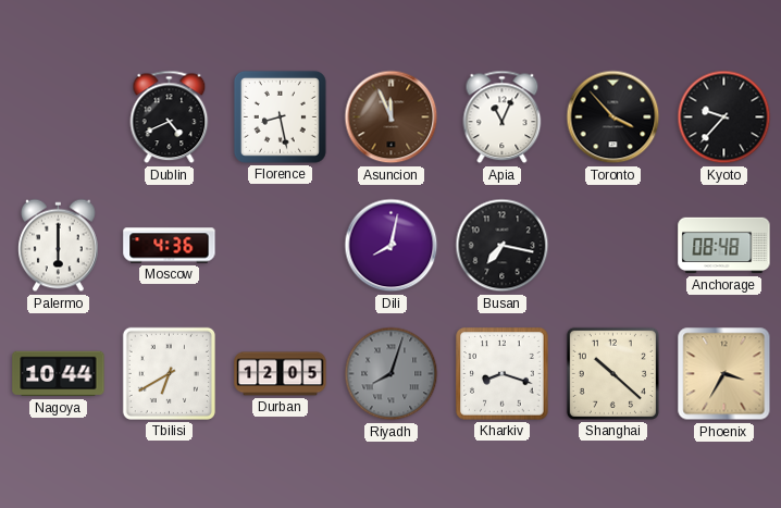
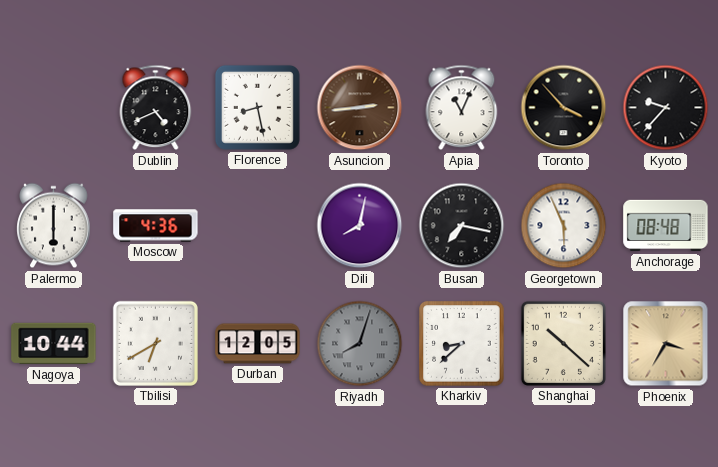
Asuncion: 11:56 -> 2:44 (360, 108)
Georgetown: none -> 5:56 (564, 226)
Kharkiv: 8:18 -> 8:38 (462, 344)
